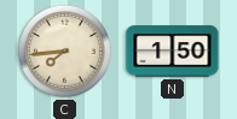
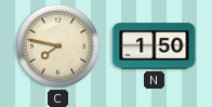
C: 7:44 -> 7:47 (57, 45)
